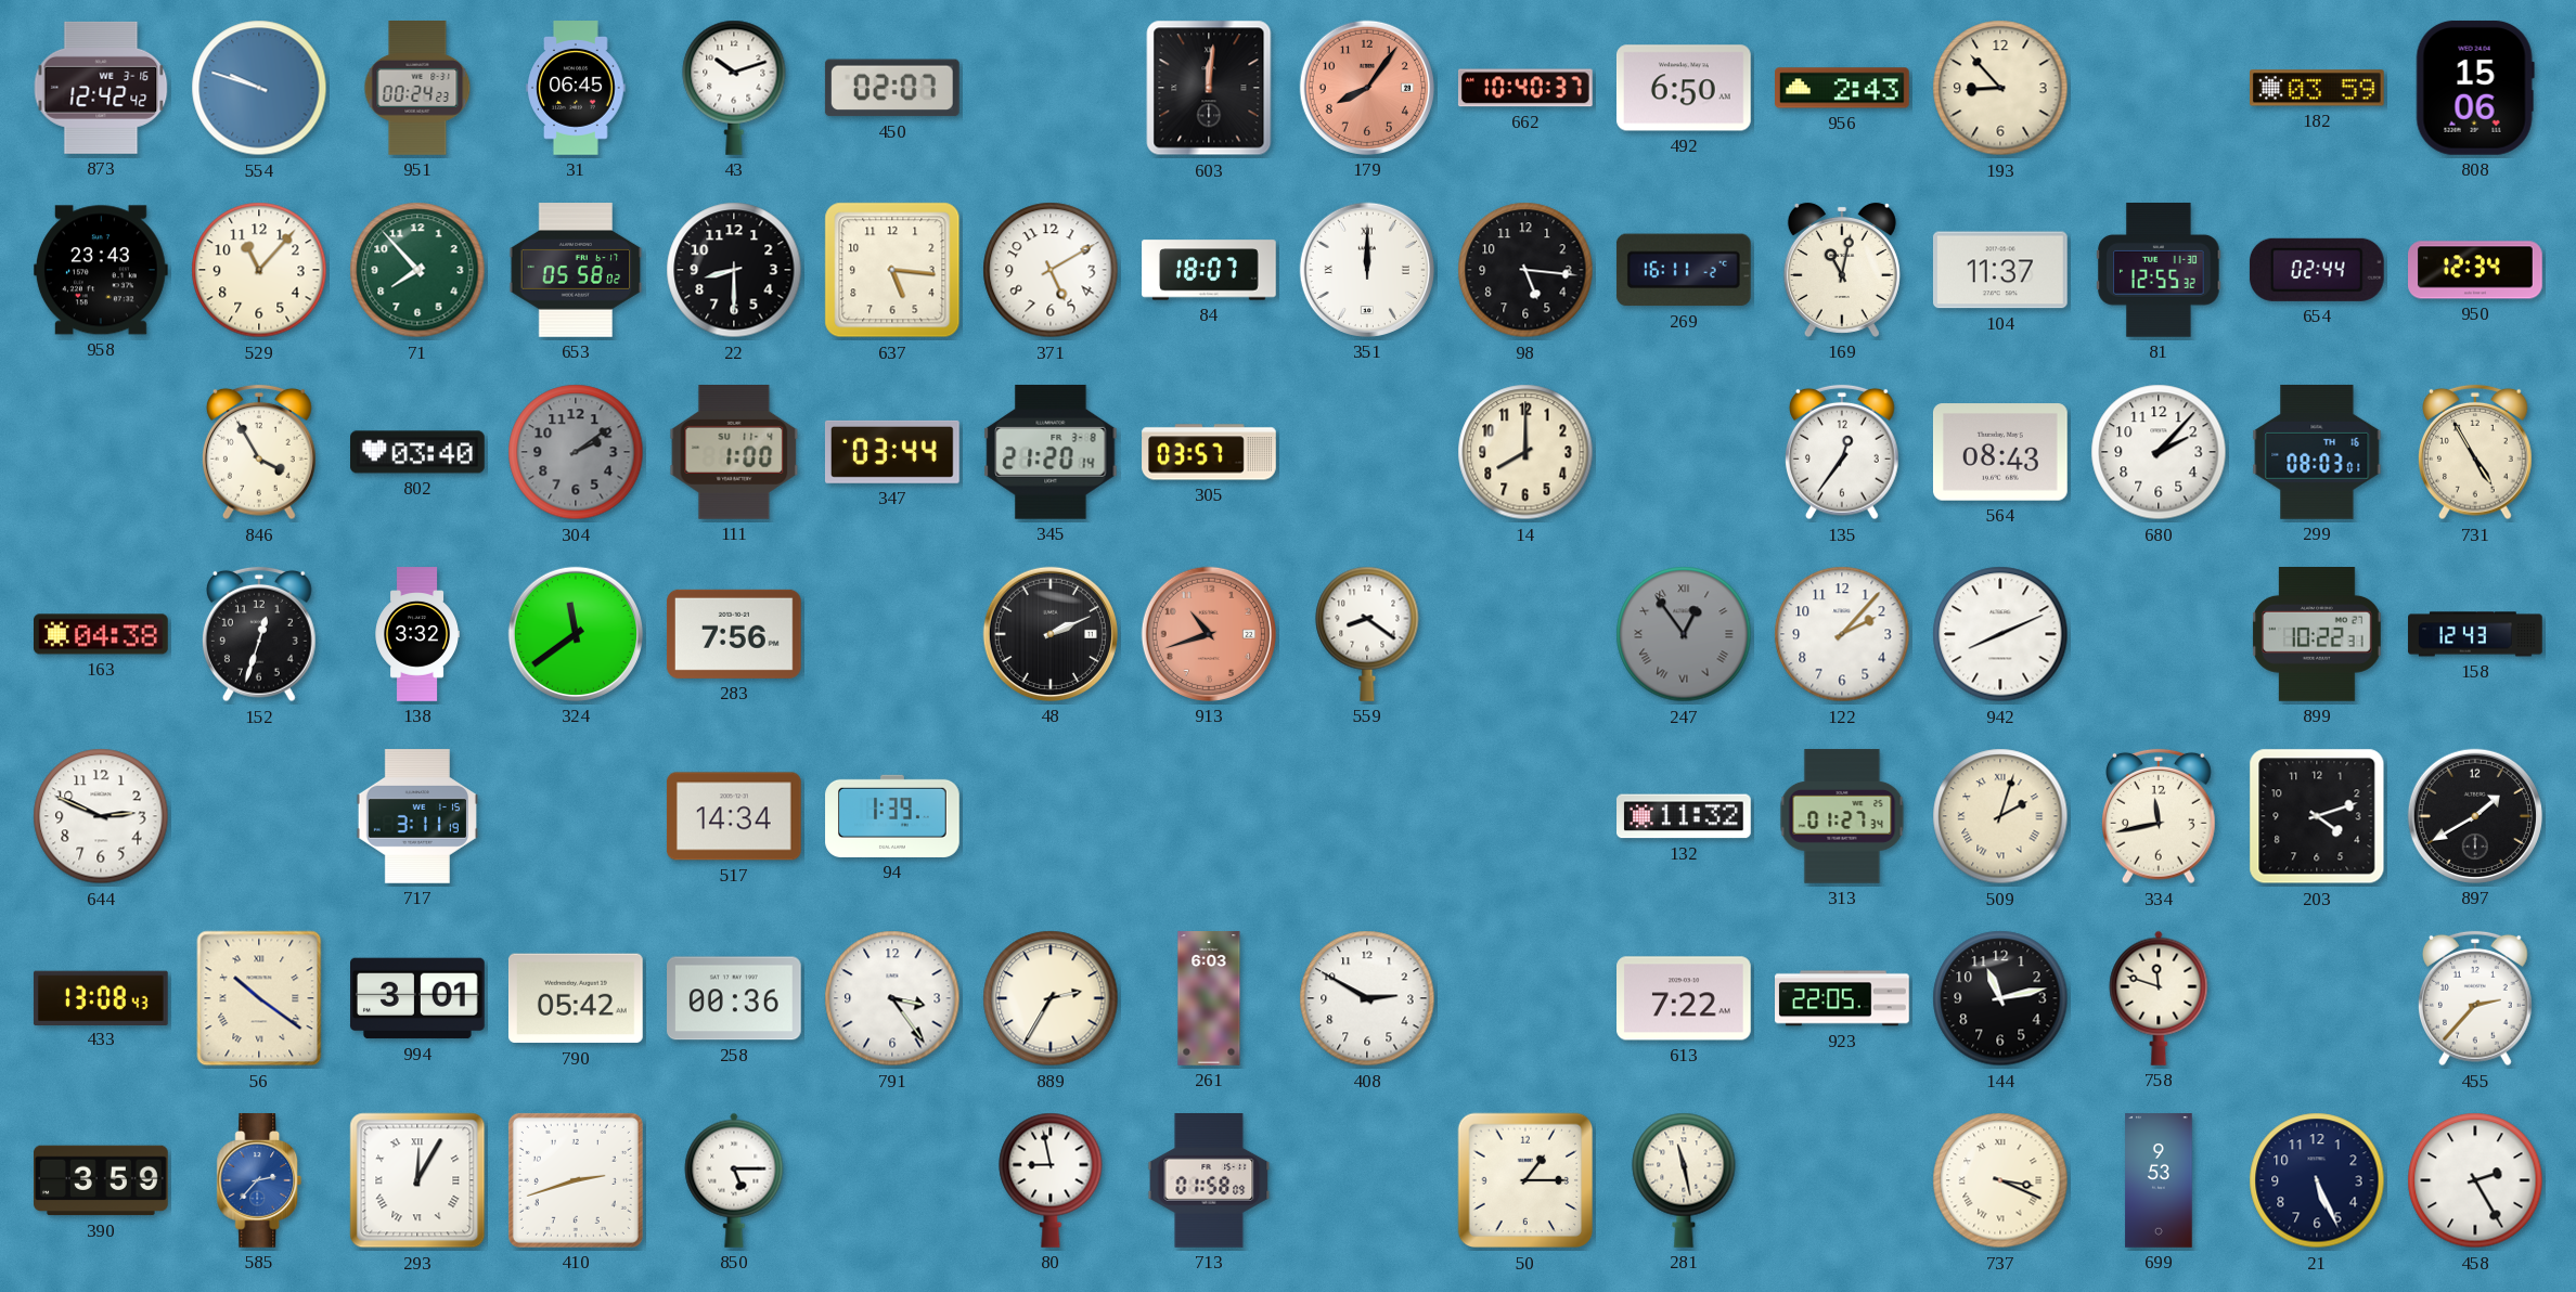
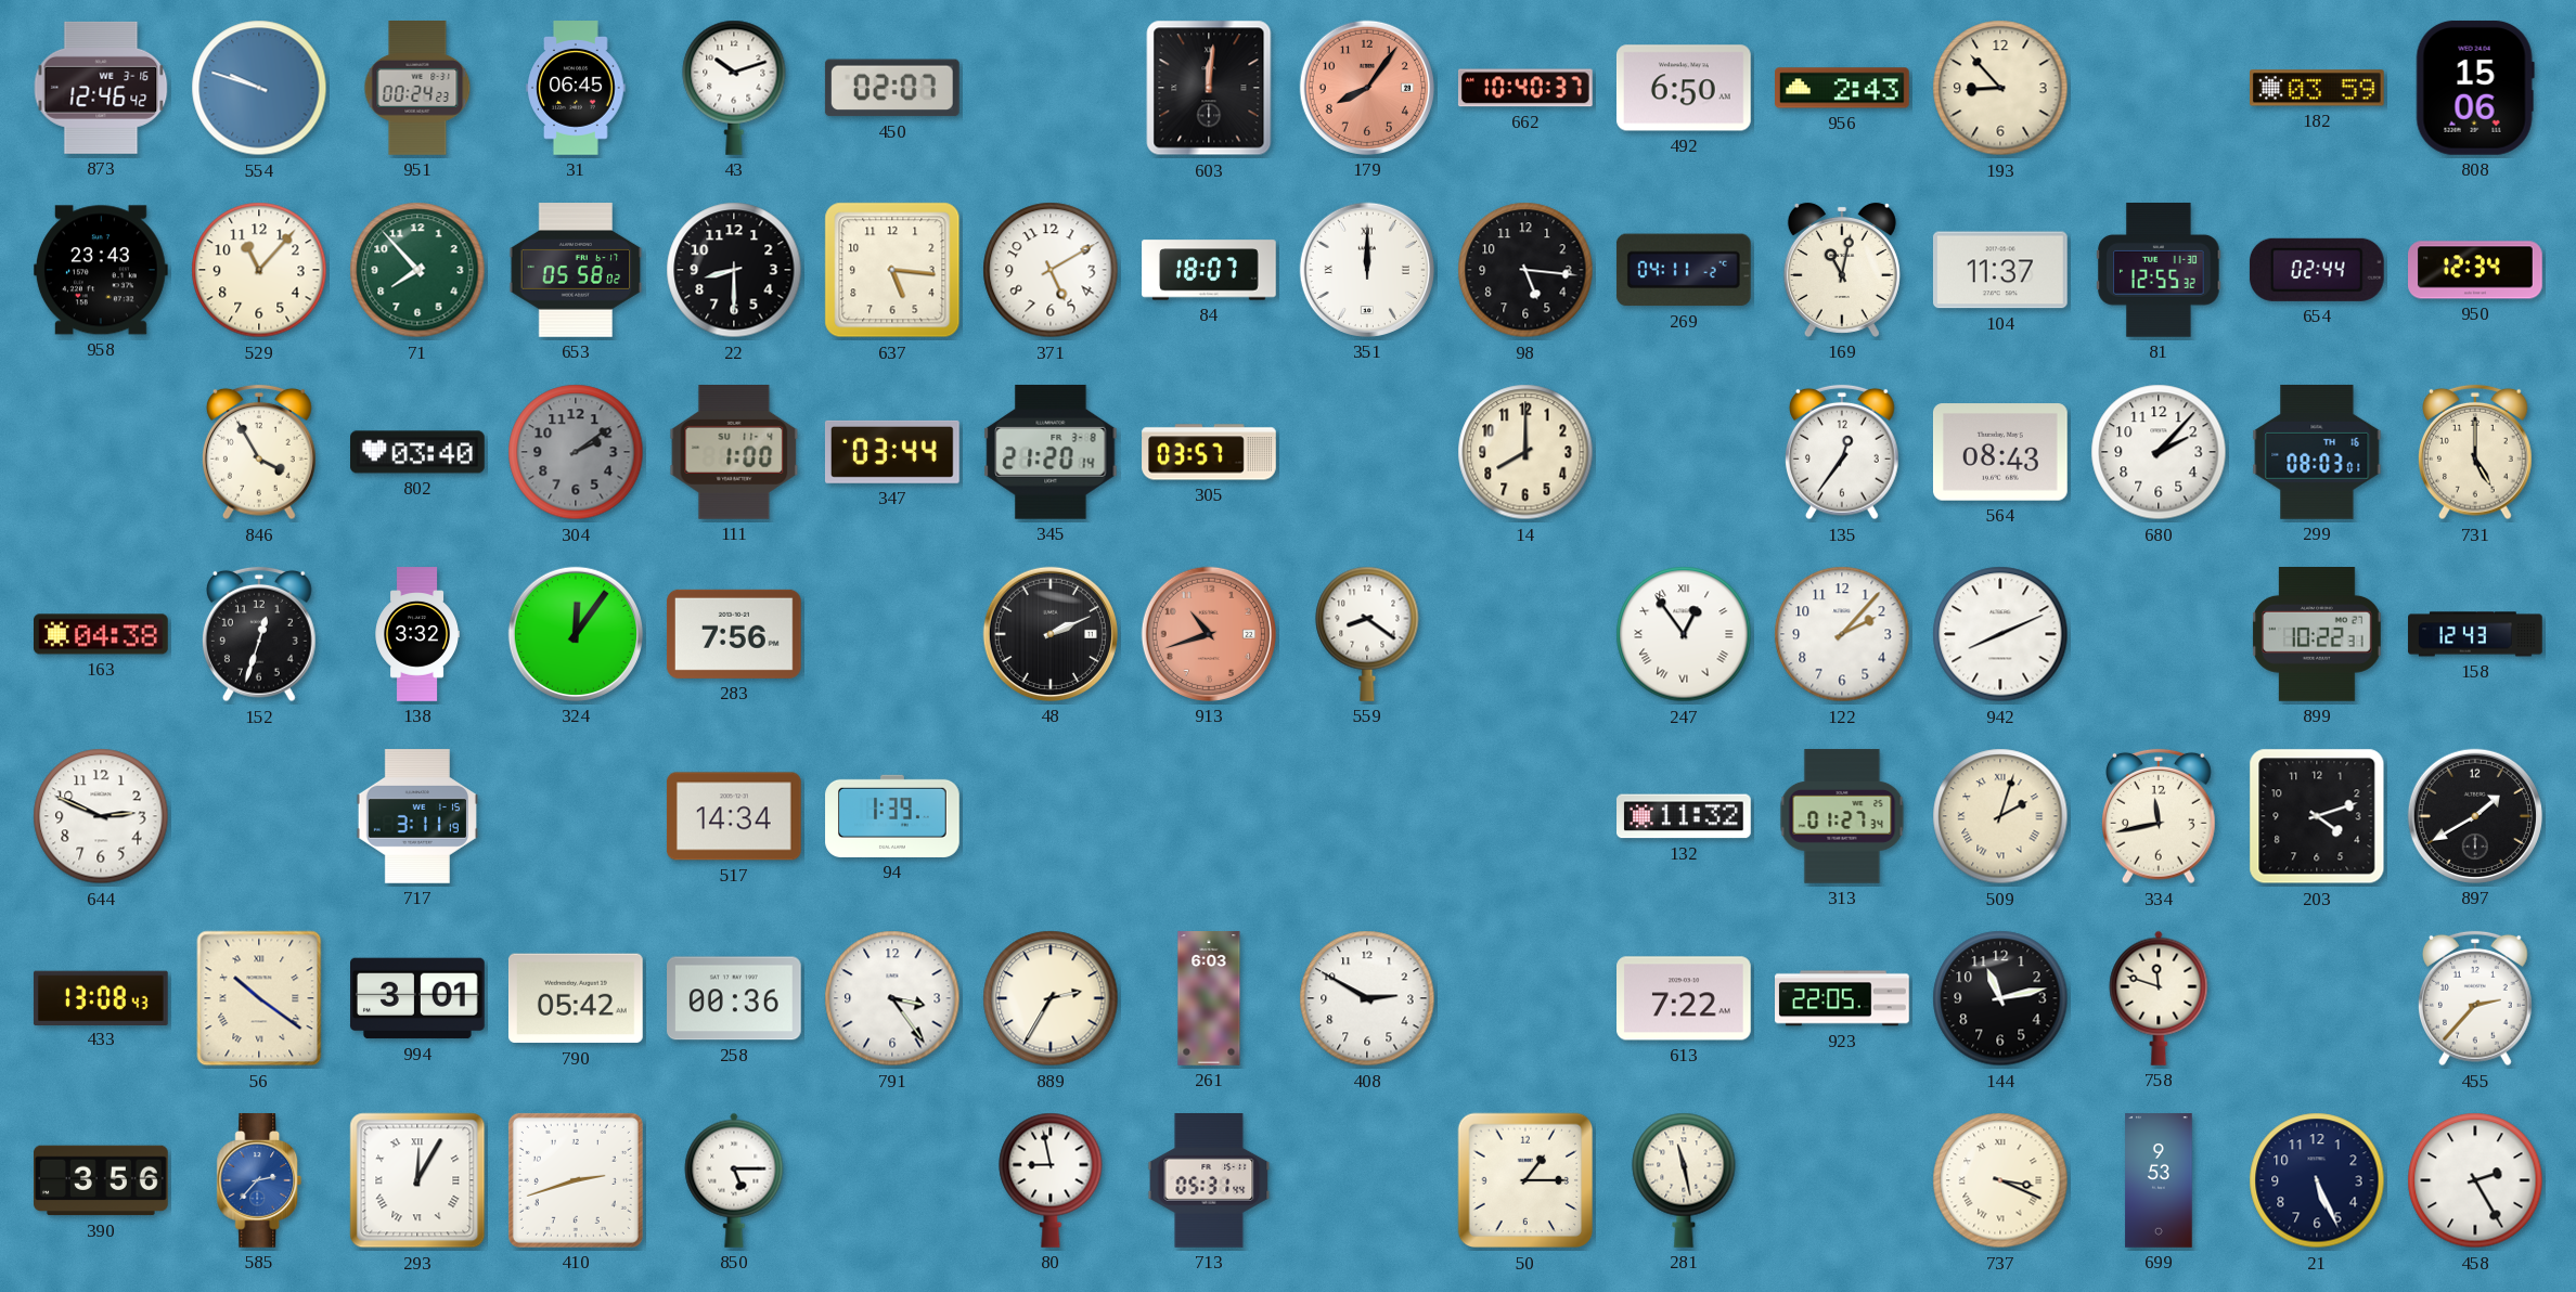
873: 12:42 -> 12:46 (101, 88)
269: 16:11 -> 04:11 (1684, 270)
731: 4:55 -> 5:00 (2475, 452)
324: 11:39 -> 12:06 (576, 634)
247 dial: grey -> white (1684, 634)
390: 3:59 -> 3:56 (101, 1180)
713: 01:58 -> 05:31 (1209, 1181)
